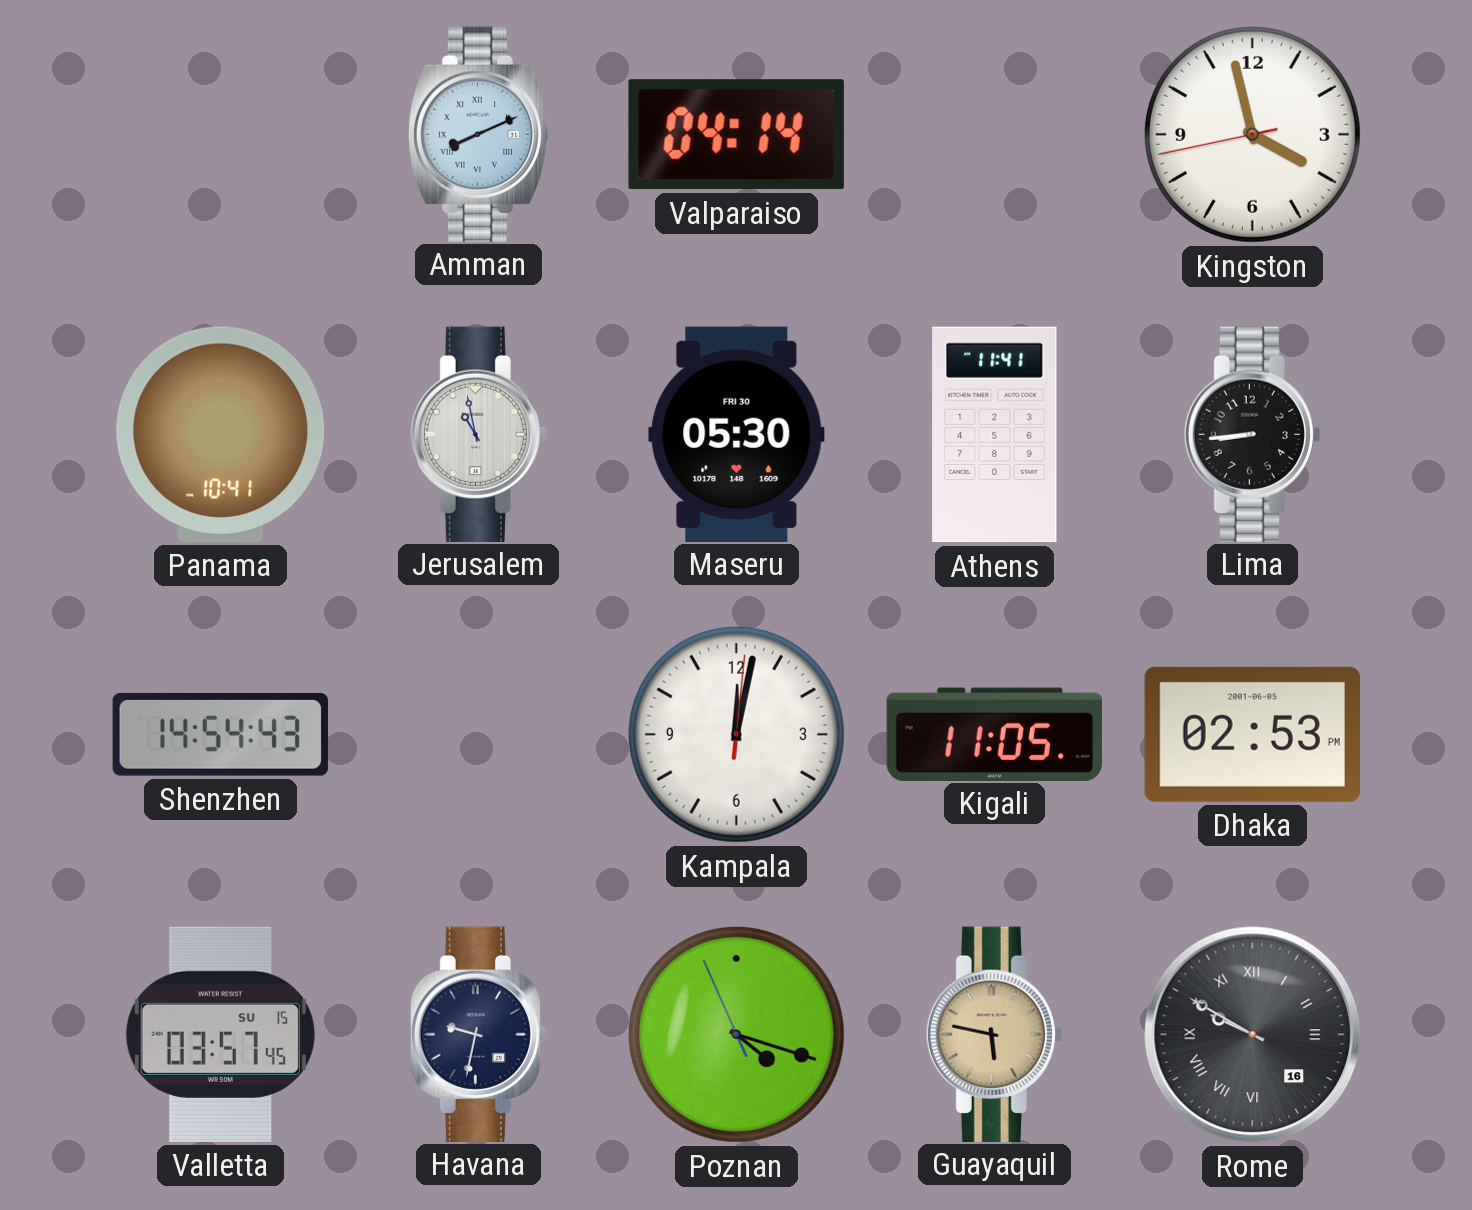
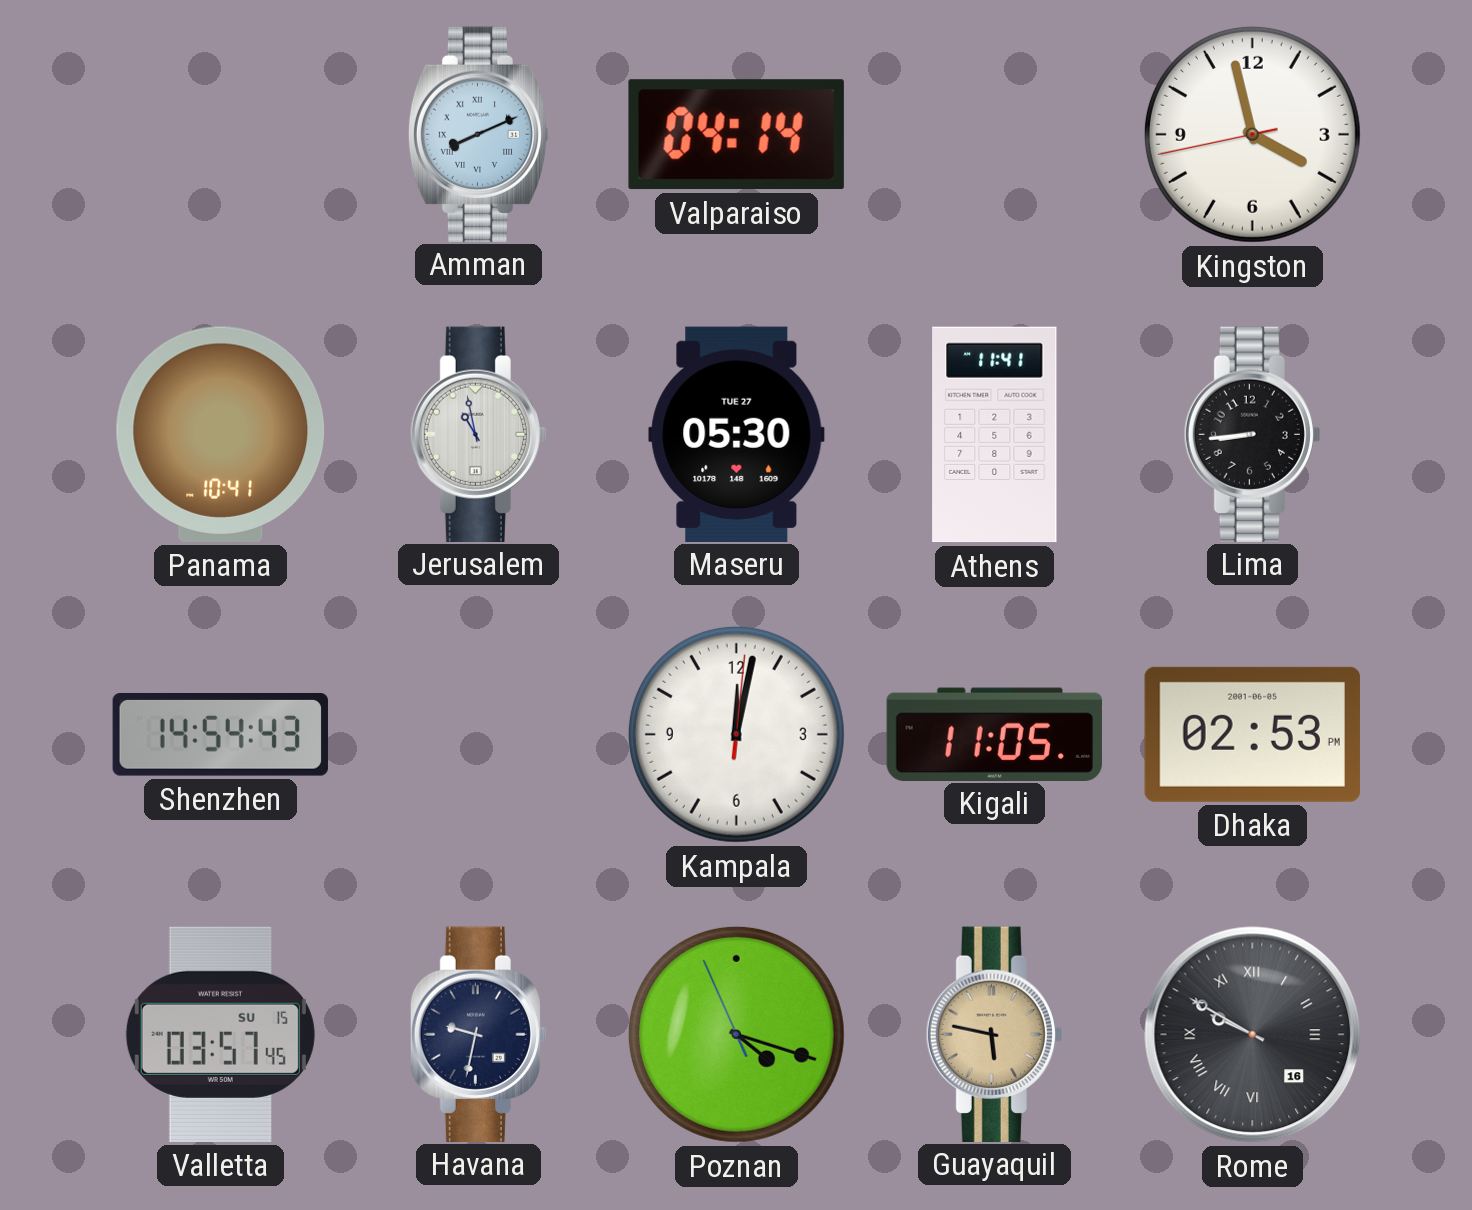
Maseru date: FRI 30 -> TUE 27 (737, 434)
